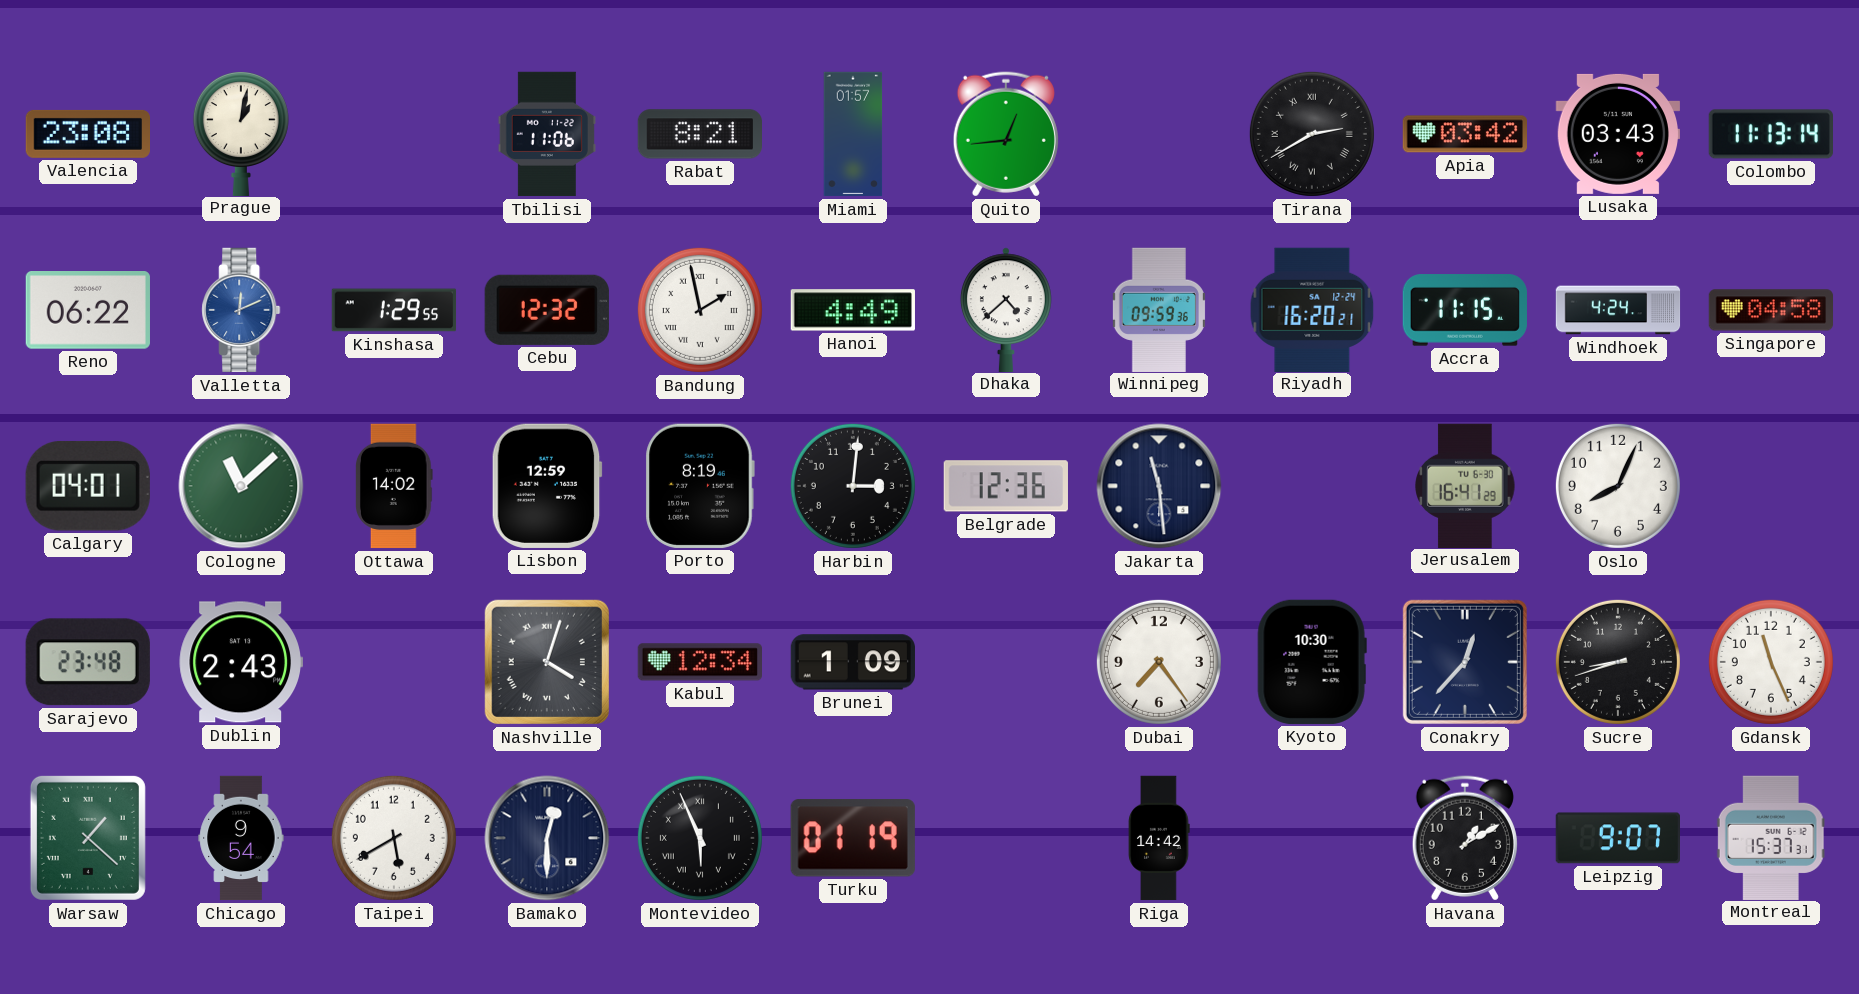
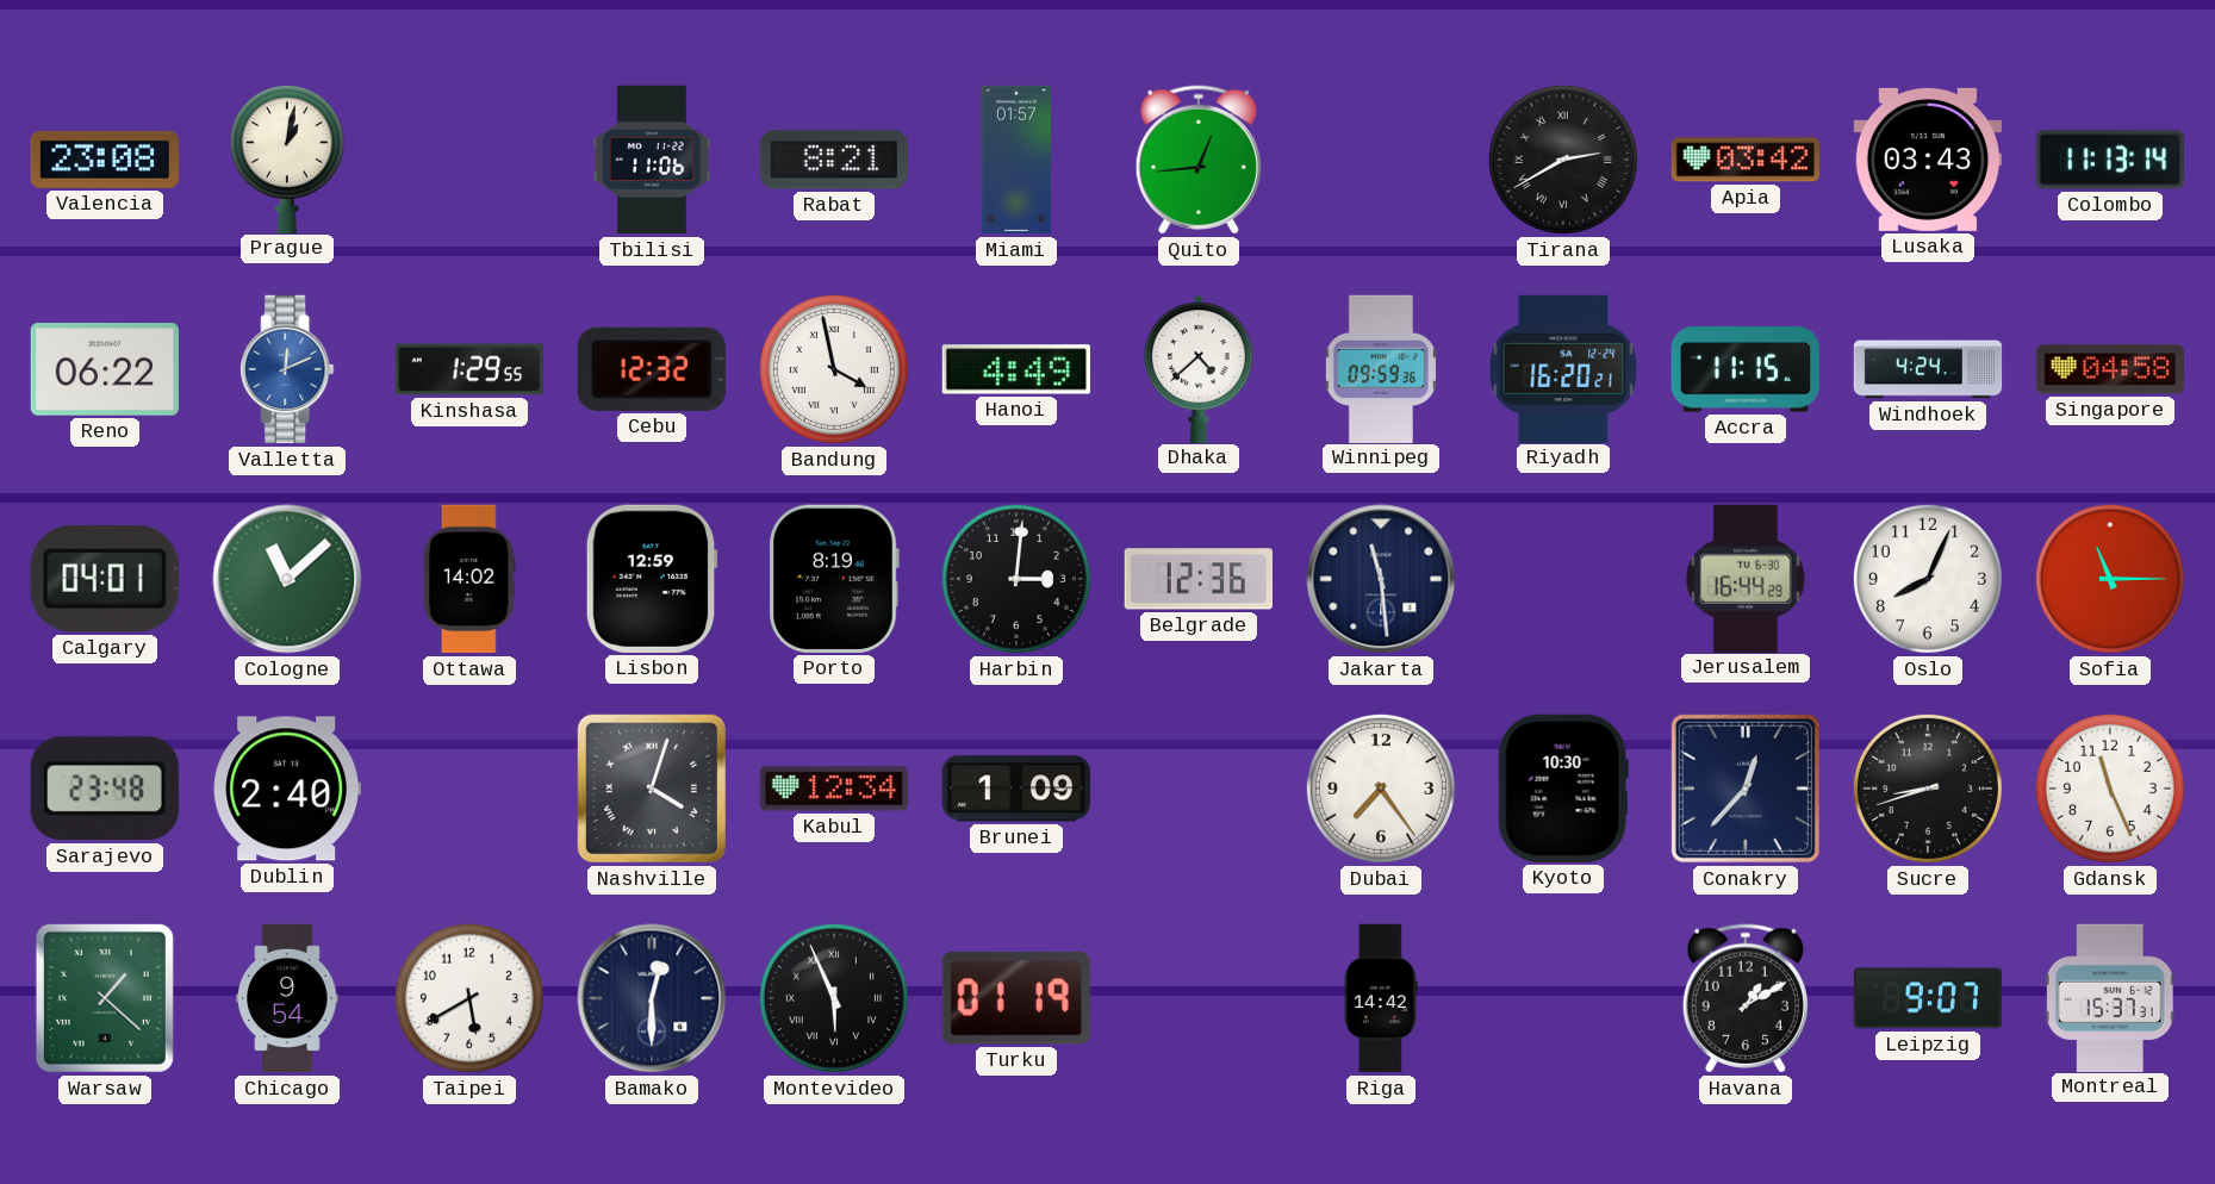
Bandung: 1:58 -> 3:58 (834, 369)
Jerusalem: 16:41 -> 16:44 (1746, 578)
Sofia: none -> 11:15 (2110, 579)
Dublin: 2:43 -> 2:40 (287, 789)
